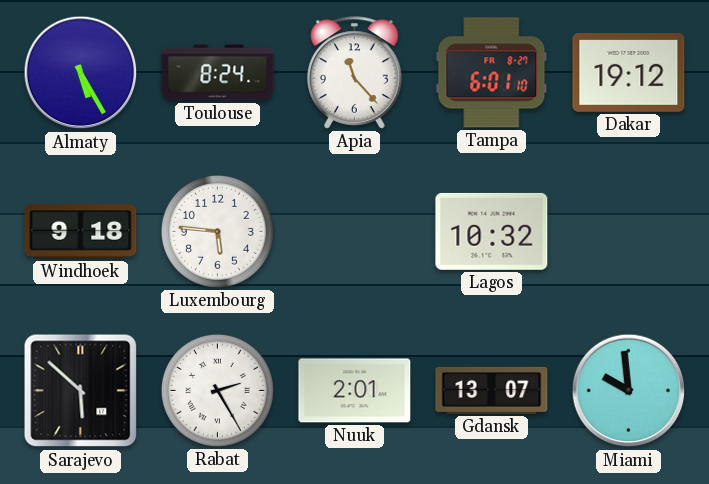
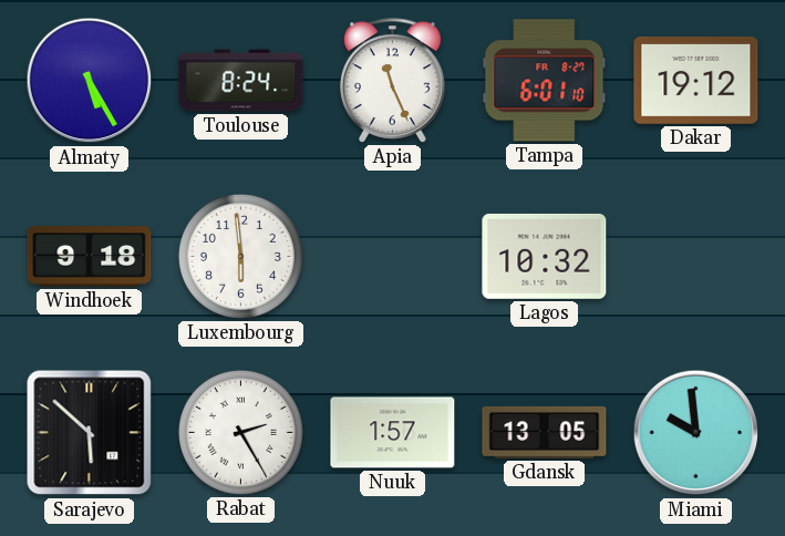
Apia: 11:23 -> 11:26 (393, 81)
Luxembourg: 5:46 -> 5:59 (240, 256)
Nuuk: 2:01 -> 1:57 (393, 433)
Gdansk: 13:07 -> 13:05 (545, 432)
